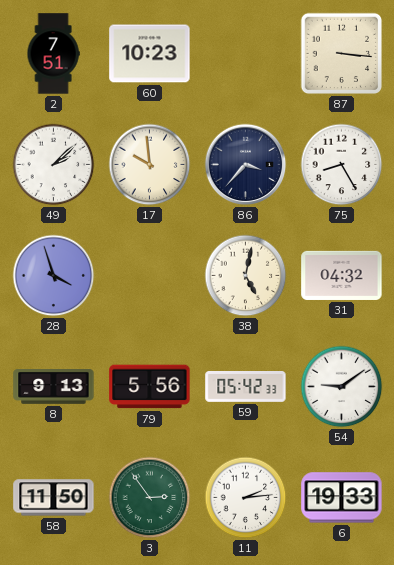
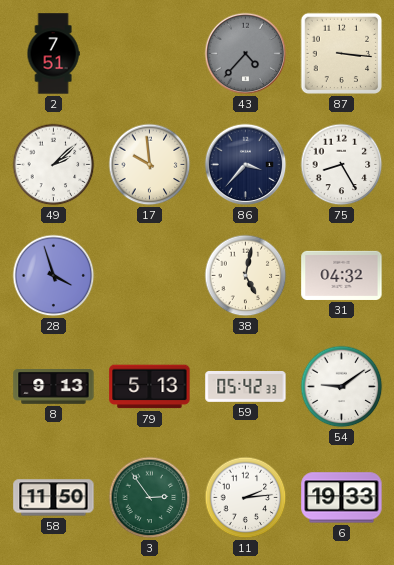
60: 10:23 -> none (150, 54)
43: none -> 4:37 (246, 54)
79: 5:56 -> 5:13 (150, 387)
